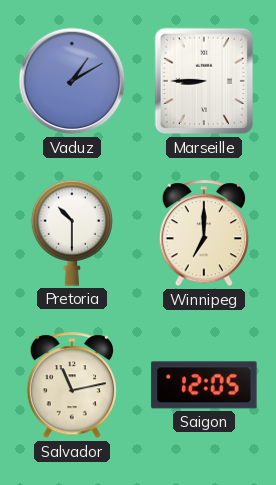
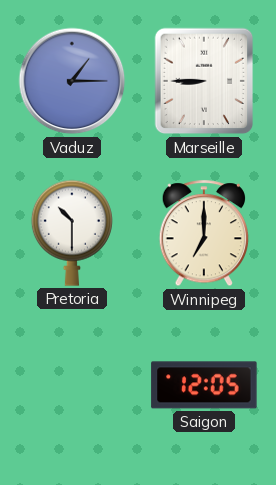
Vaduz: 1:10 -> 1:15 (72, 81)
Salvador: 11:13 -> none (71, 386)
